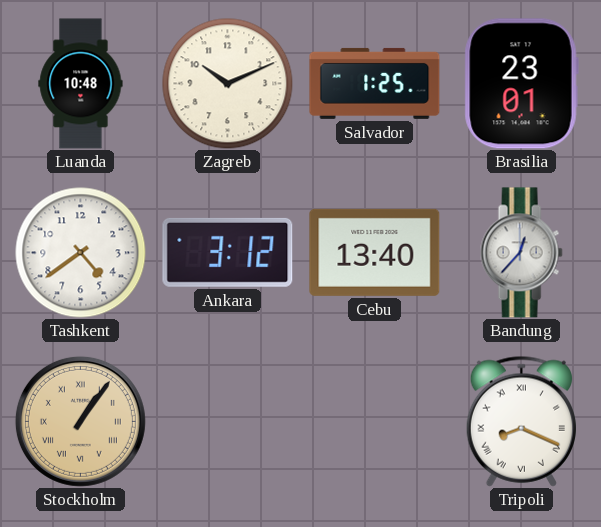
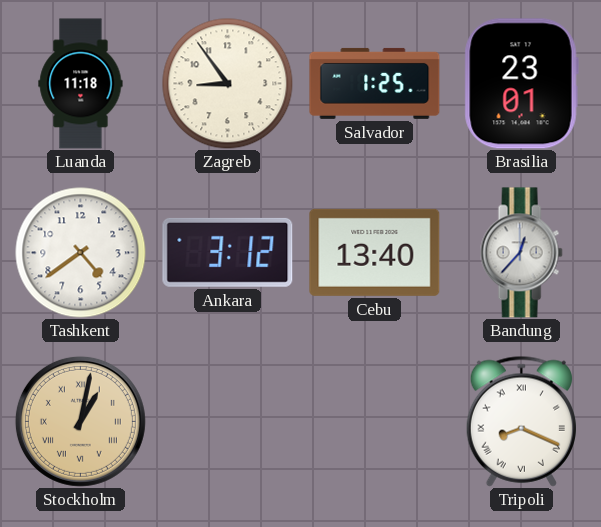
Luanda: 10:48 -> 11:18 (81, 84)
Zagreb: 10:11 -> 8:54 (228, 84)
Stockholm: 1:06 -> 1:02 (80, 421)
